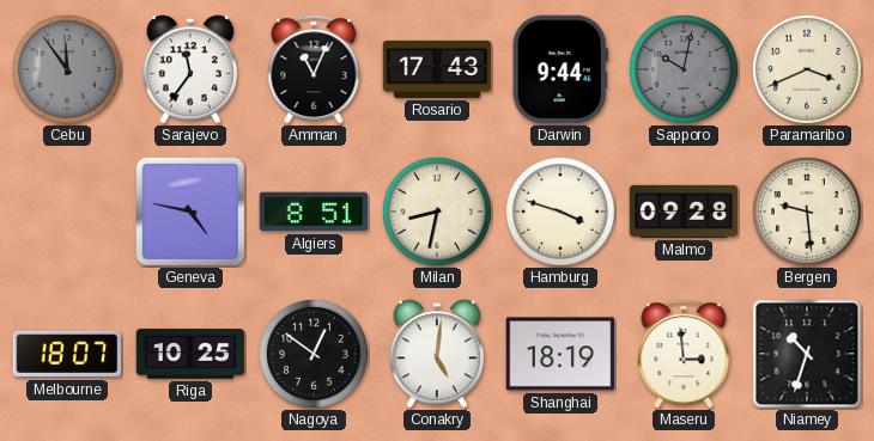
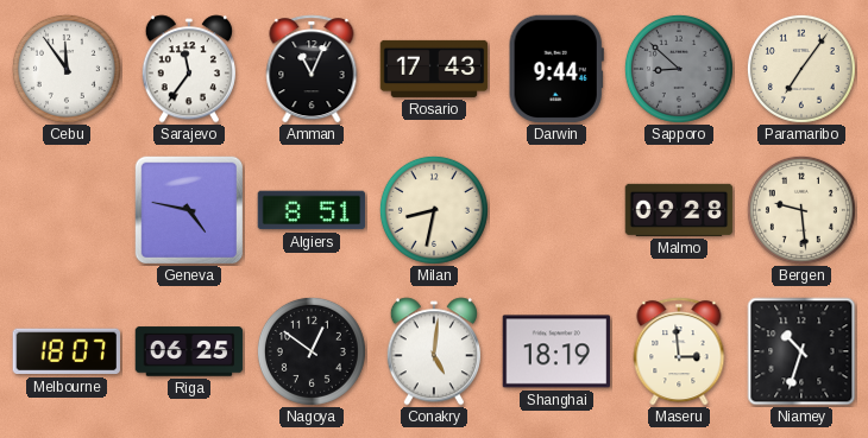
Cebu dial: grey -> white (67, 69)
Sapporo: 10:02 -> 8:52 (679, 69)
Paramaribo: 3:41 -> 7:06 (801, 69)
Hamburg: 3:48 -> none (560, 212)
Riga: 10:25 -> 06:25 (189, 351)
